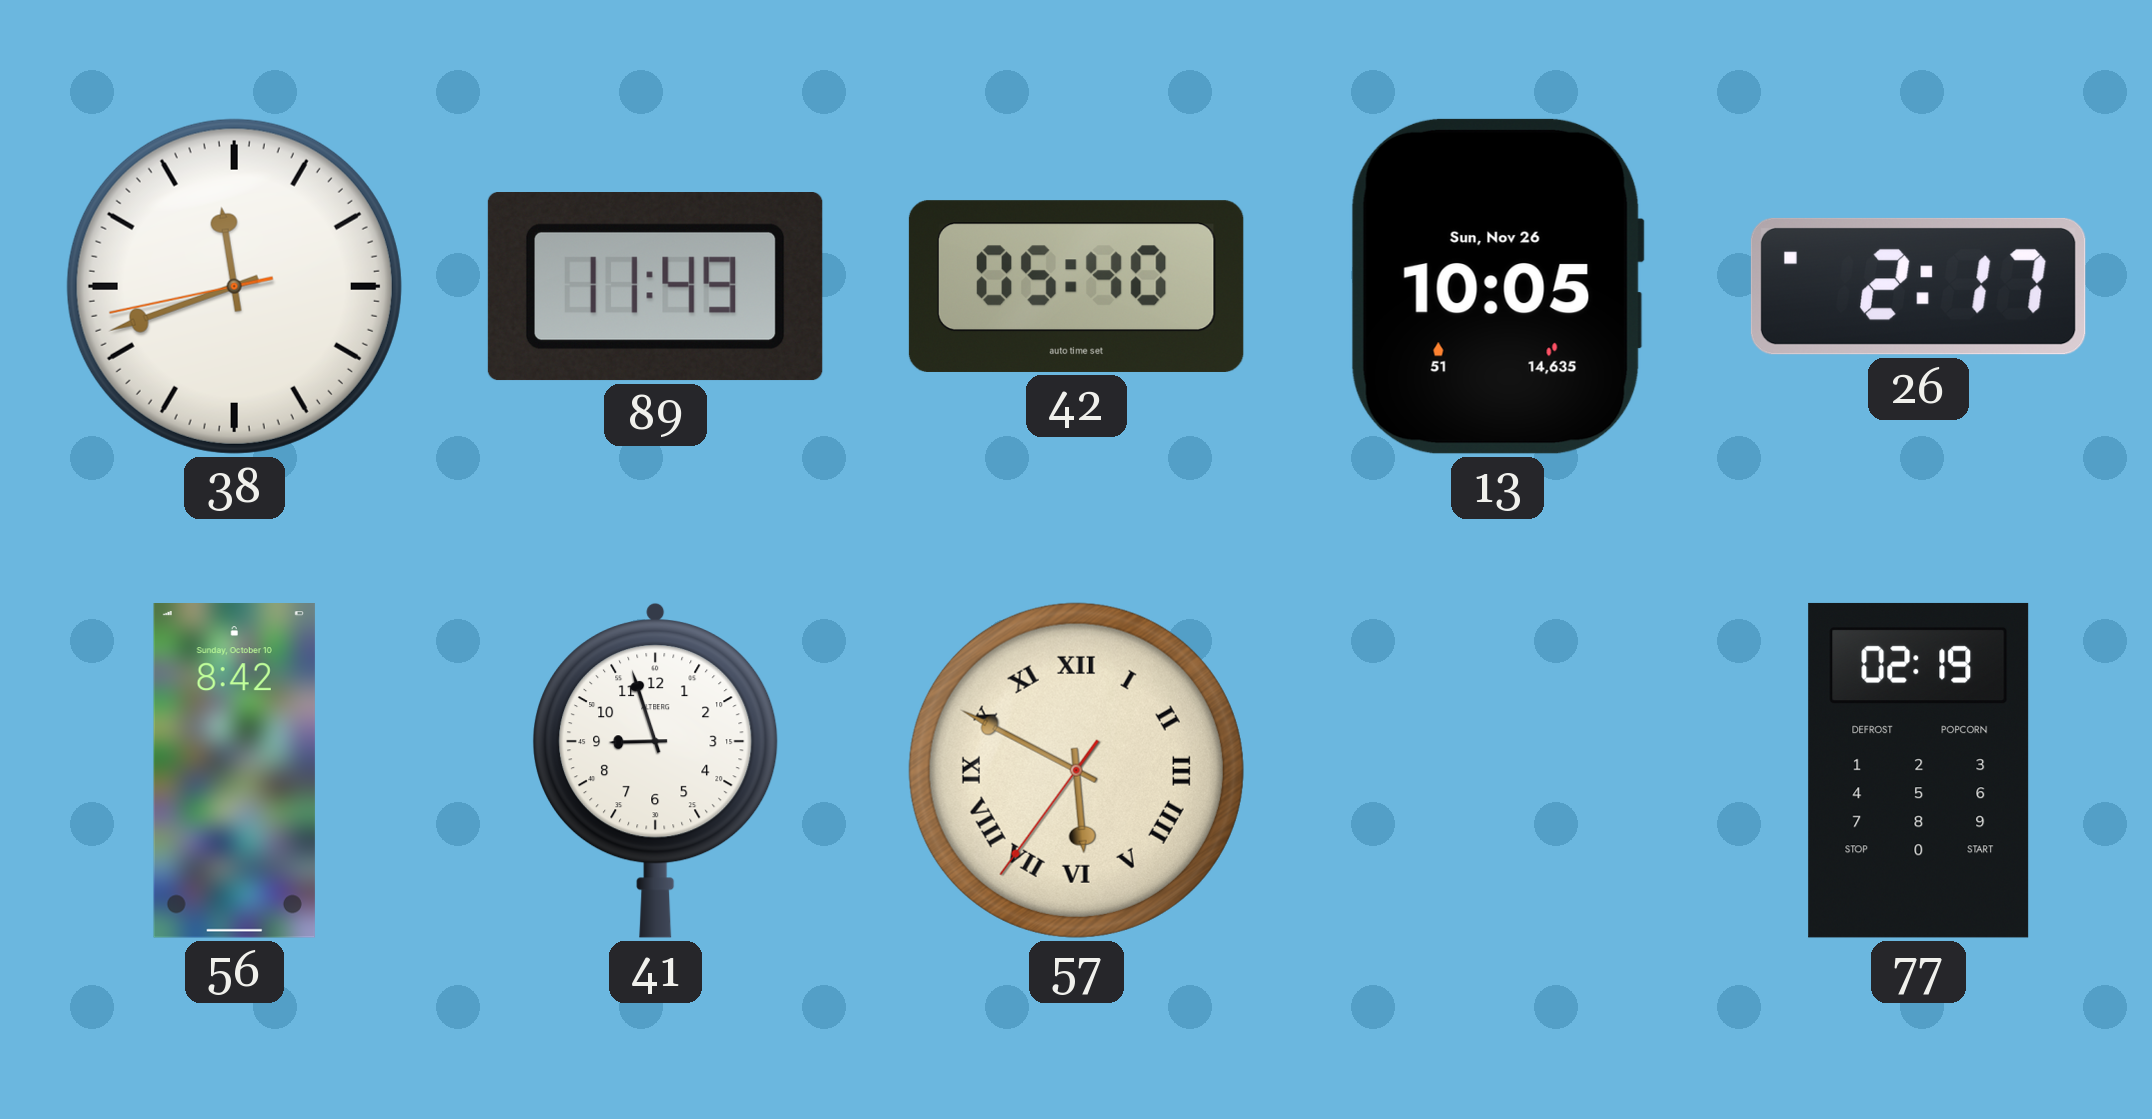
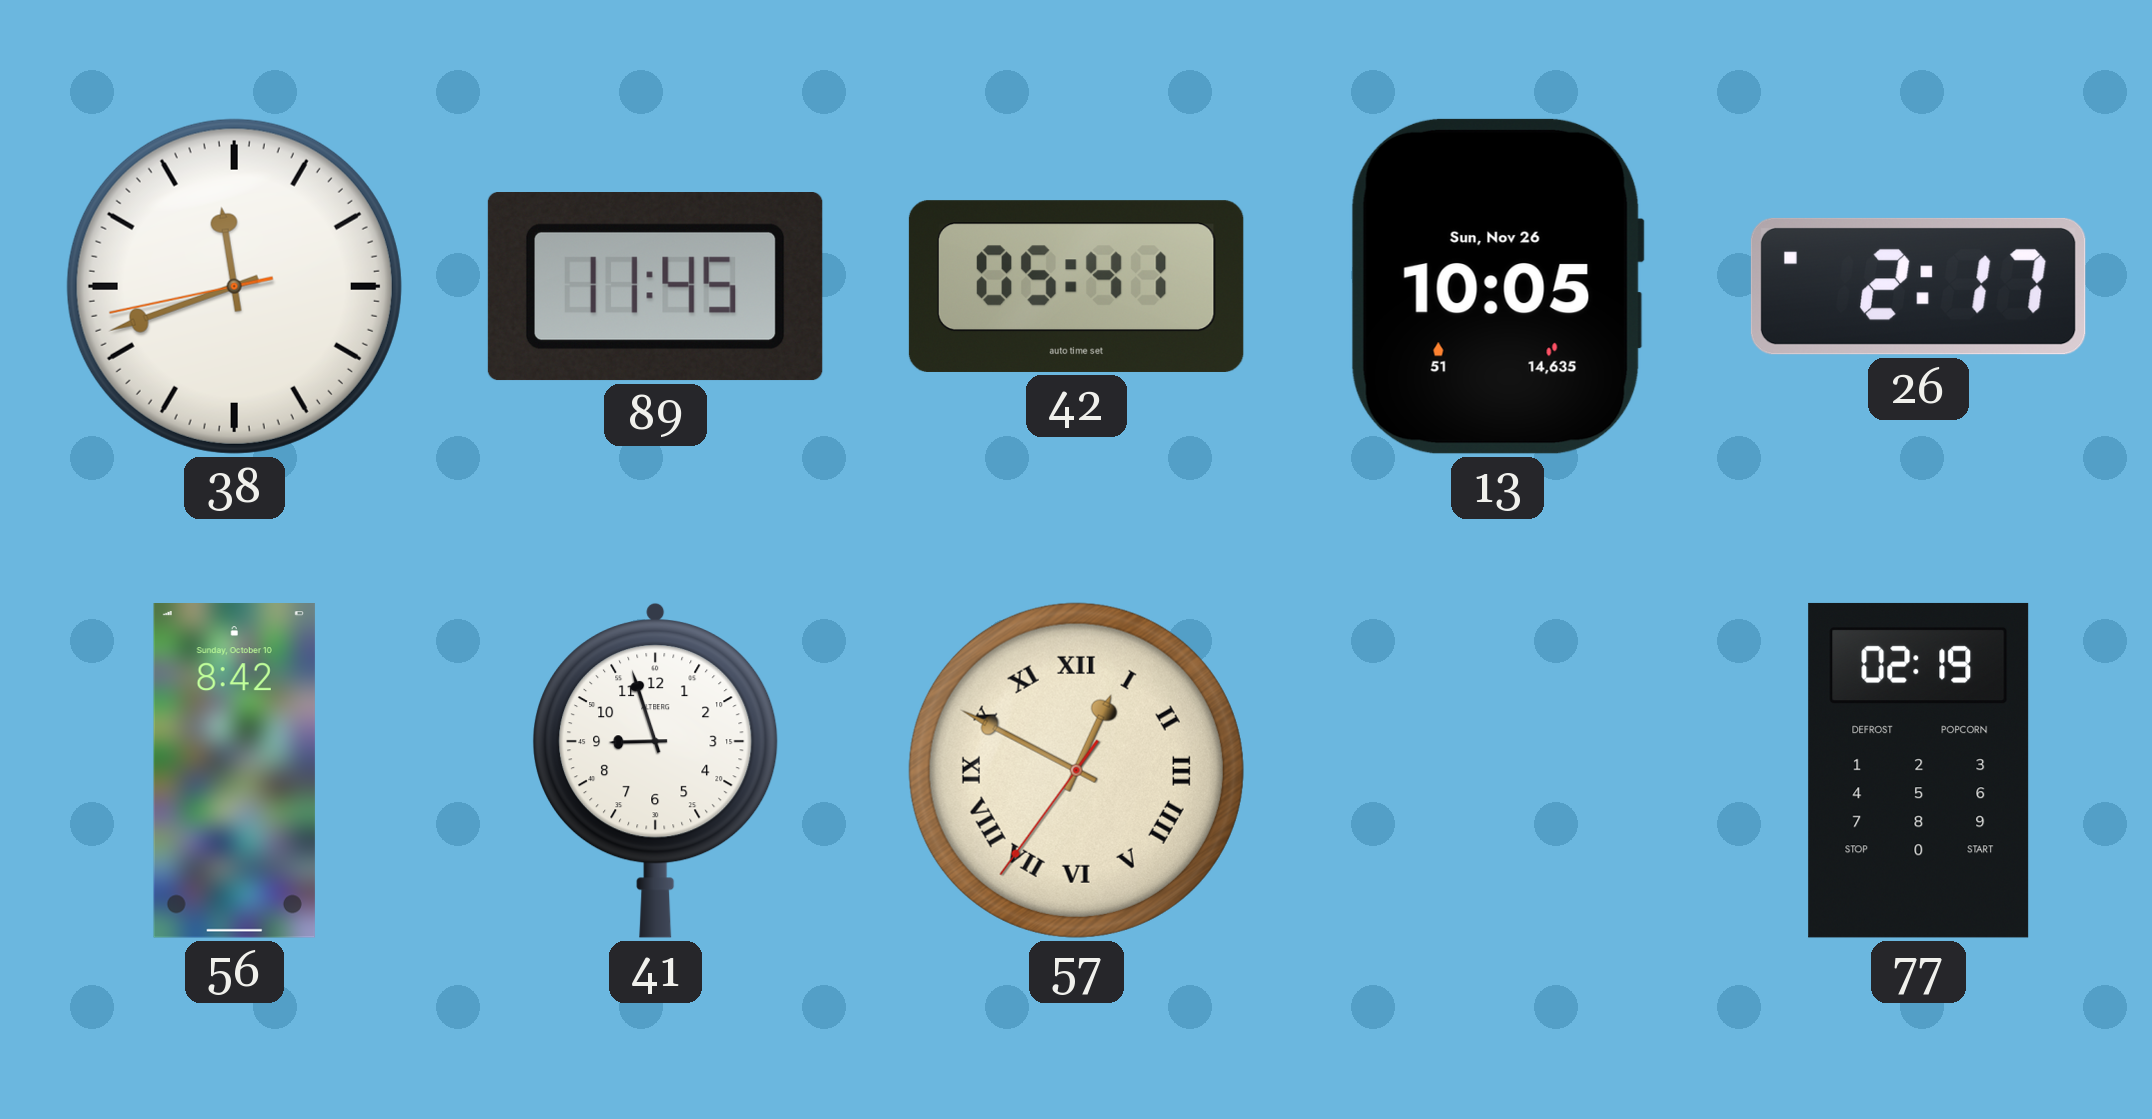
89: 11:49 -> 11:45 (655, 287)
42: 05:40 -> 05:41 (1076, 286)
57: 5:49 -> 12:49 (1076, 770)
